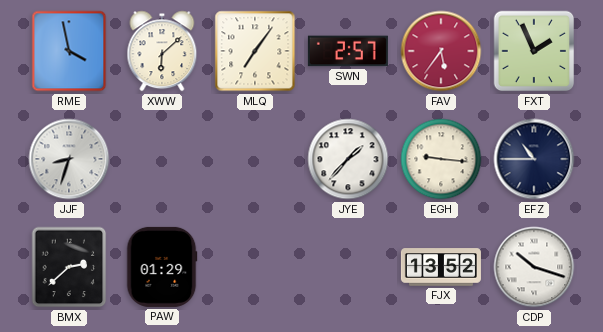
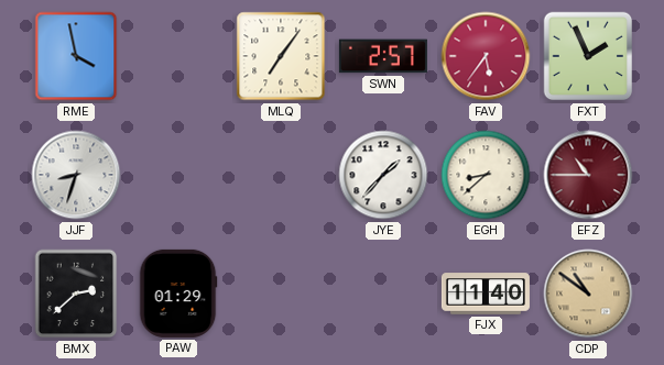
XWW: 6:08 -> none (162, 51)
EGH: 9:16 -> 8:38 (486, 175)
EFZ dial: navy -> burgundy (588, 175)
FJX: 13:52 -> 11:40 (486, 294)
CDP: 10:18 -> 10:51 (588, 294)
CDP dial: white -> champagne (588, 294)
